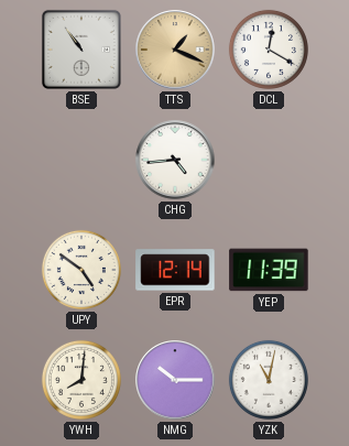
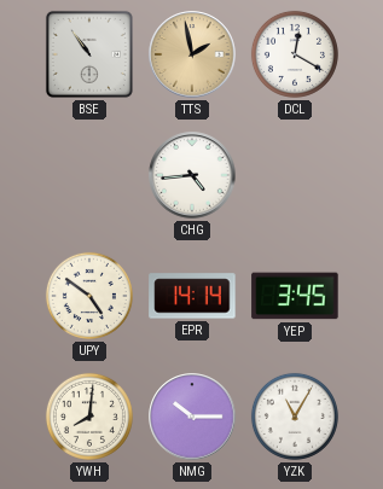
TTS: 1:19 -> 1:58 (192, 54)
EPR: 12:14 -> 14:14 (192, 296)
YEP: 11:39 -> 3:45 (295, 296)
YZK: 11:02 -> 11:05 (295, 417)
